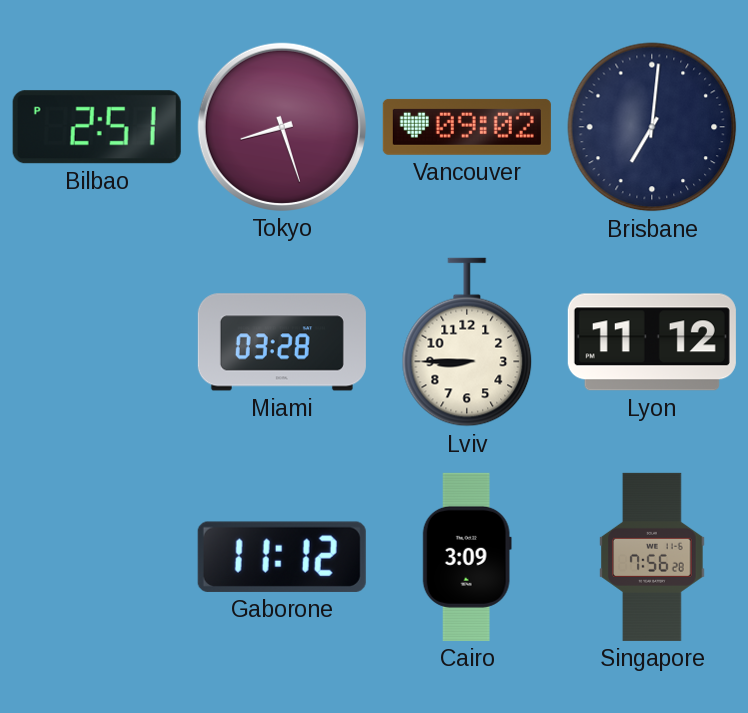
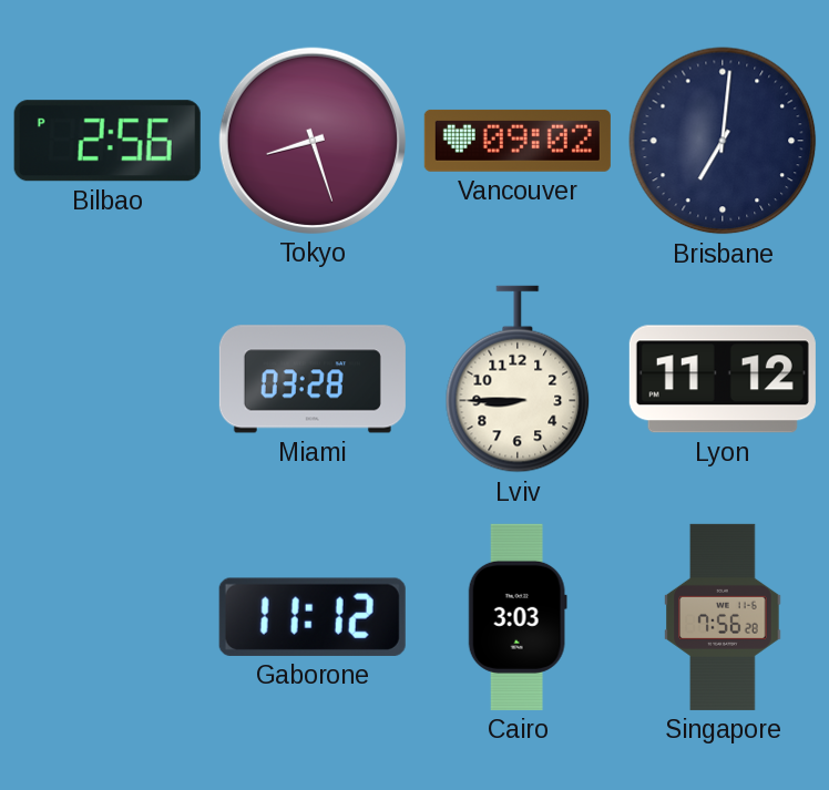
Bilbao: 2:51 -> 2:56 (108, 141)
Cairo: 3:09 -> 3:03 (518, 617)
